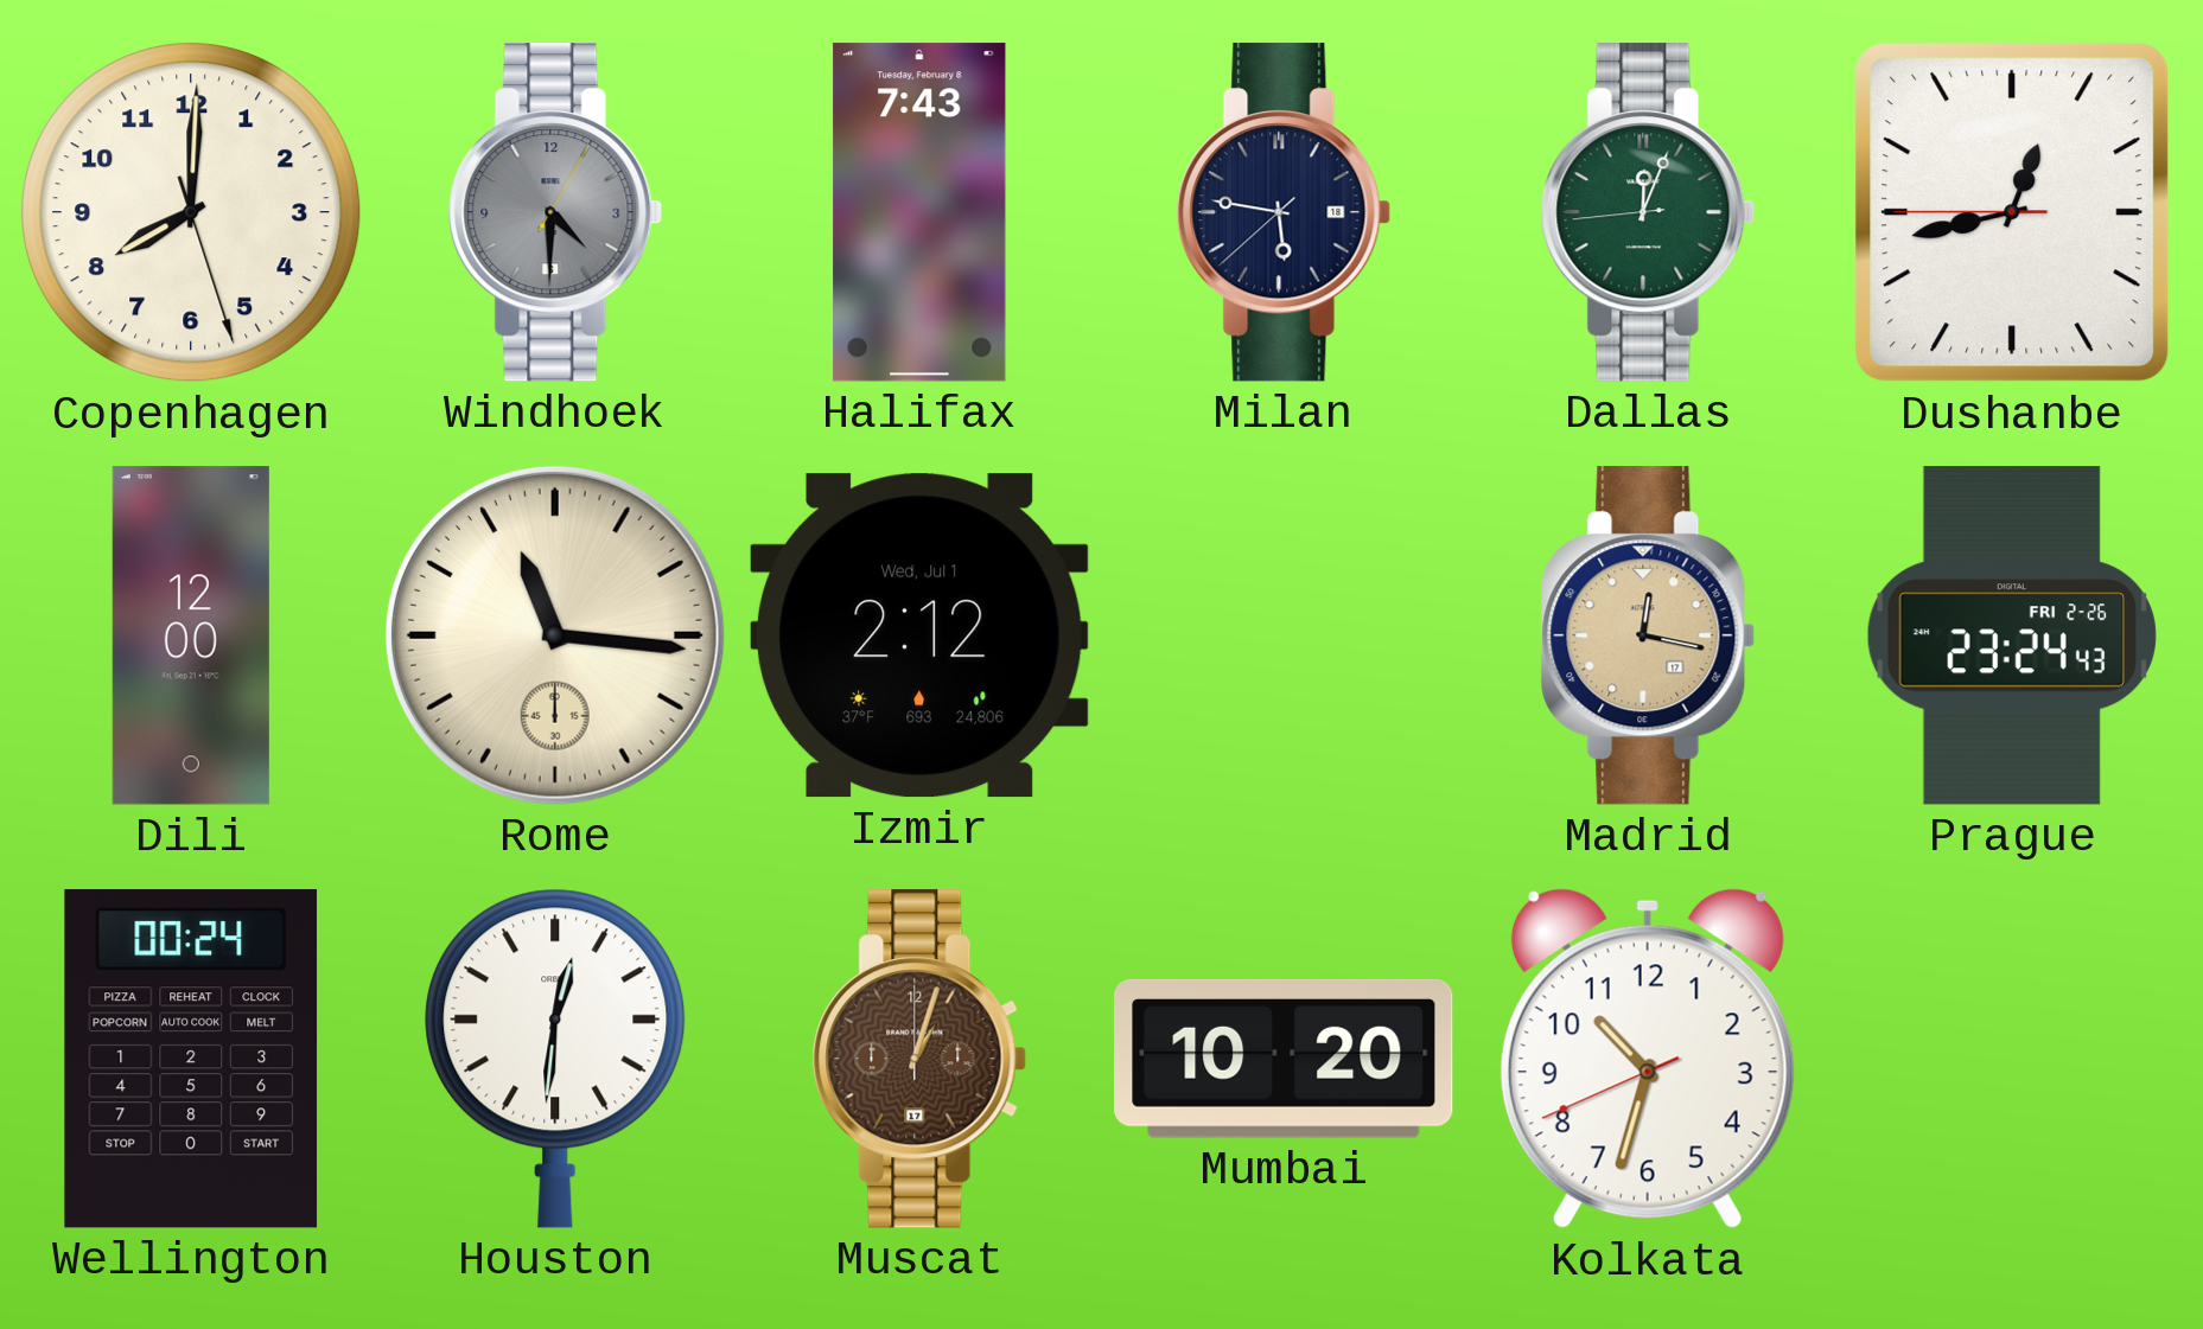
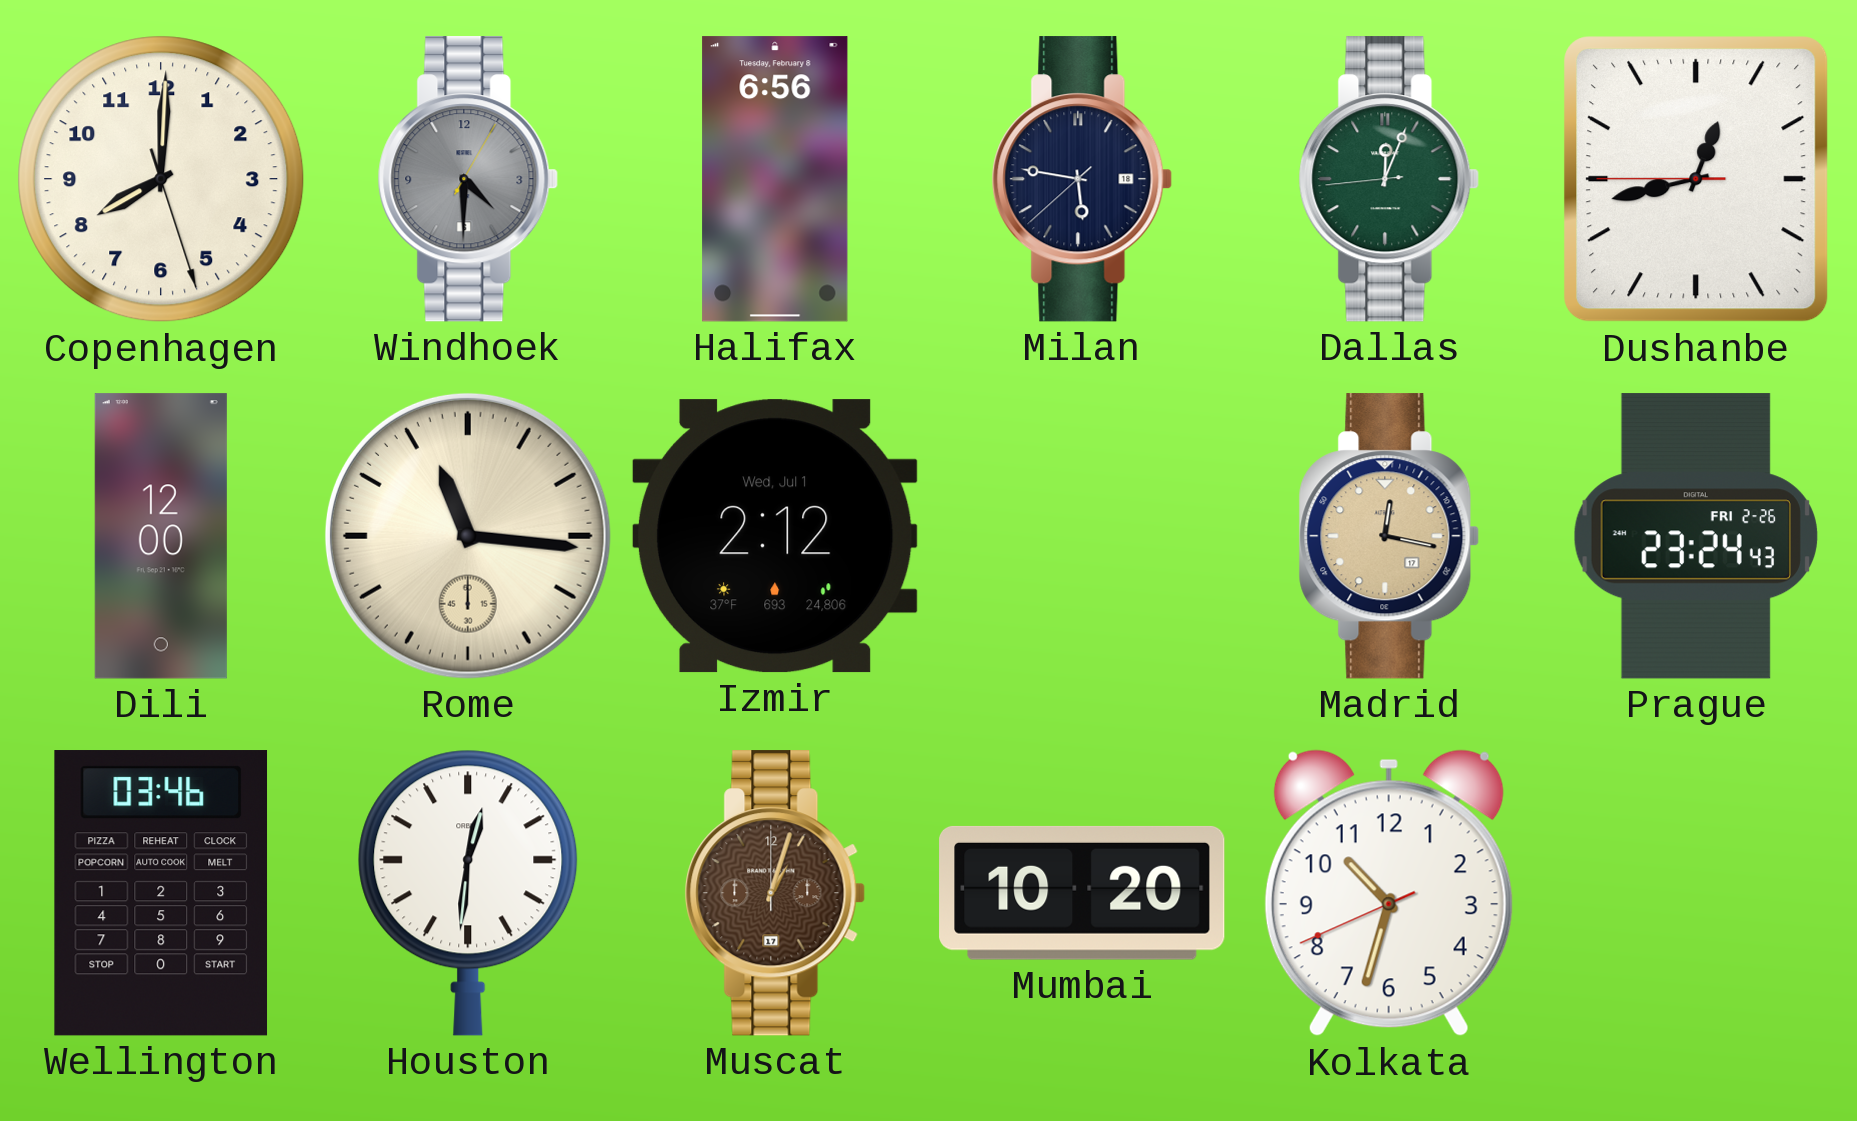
Halifax: 7:43 -> 6:56 (775, 179)
Wellington: 00:24 -> 03:46 (161, 893)
